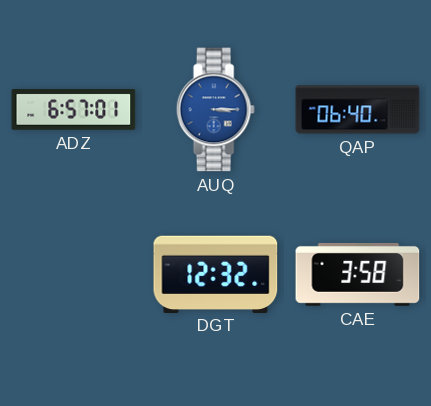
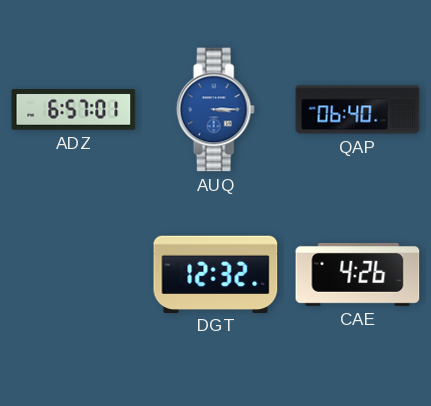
CAE: 3:58 -> 4:26 (358, 274)
